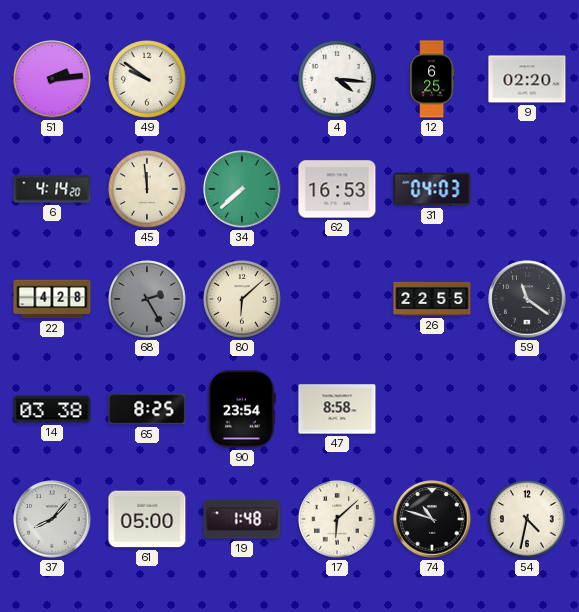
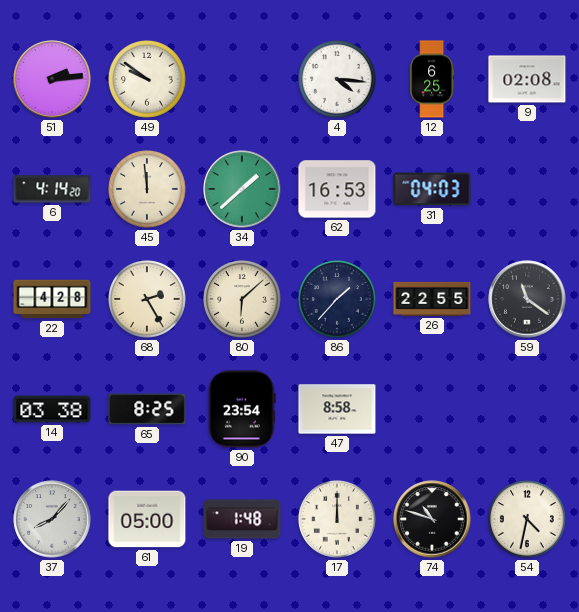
9: 02:20 -> 02:08 (527, 79)
34: 7:38 -> 1:38 (242, 189)
68 dial: grey -> cream (148, 300)
86: none -> 1:37 (338, 300)
17: 6:08 -> 12:00 (338, 520)
